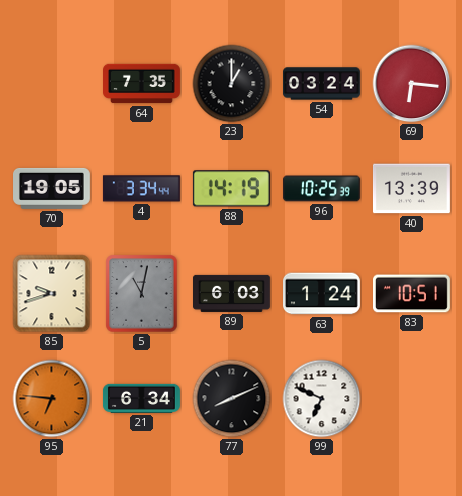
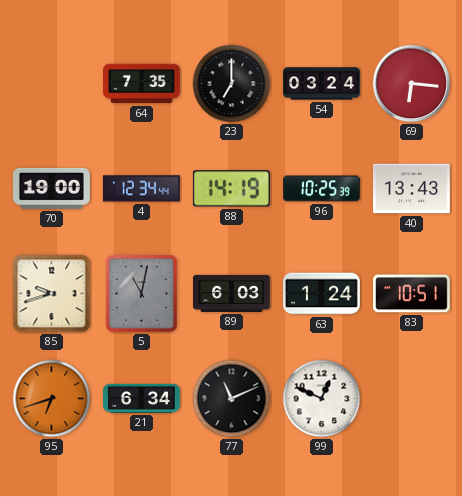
23: 1:00 -> 7:00 (232, 84)
70: 19:05 -> 19:00 (52, 188)
4: 3:34 -> 12:34 (141, 189)
40: 13:39 -> 13:43 (411, 189)
95: 6:46 -> 6:42 (52, 399)
77: 8:11 -> 11:11 (232, 399)
99: 6:49 -> 12:49 (322, 399)
